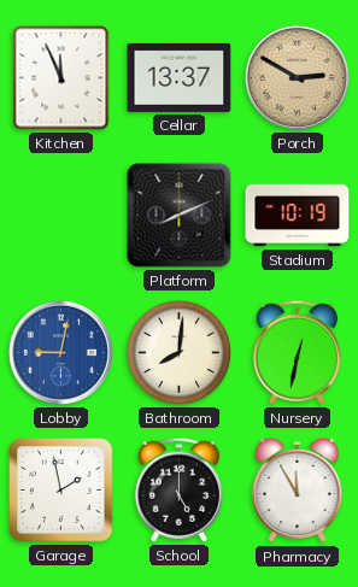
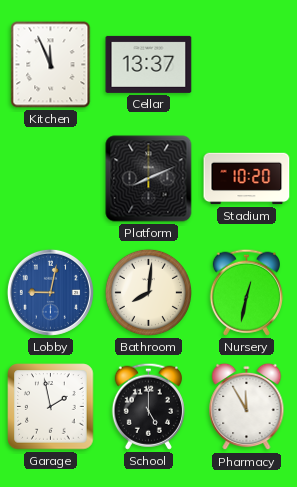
Porch: 2:50 -> none (297, 77)
Stadium: 10:19 -> 10:20 (247, 179)
